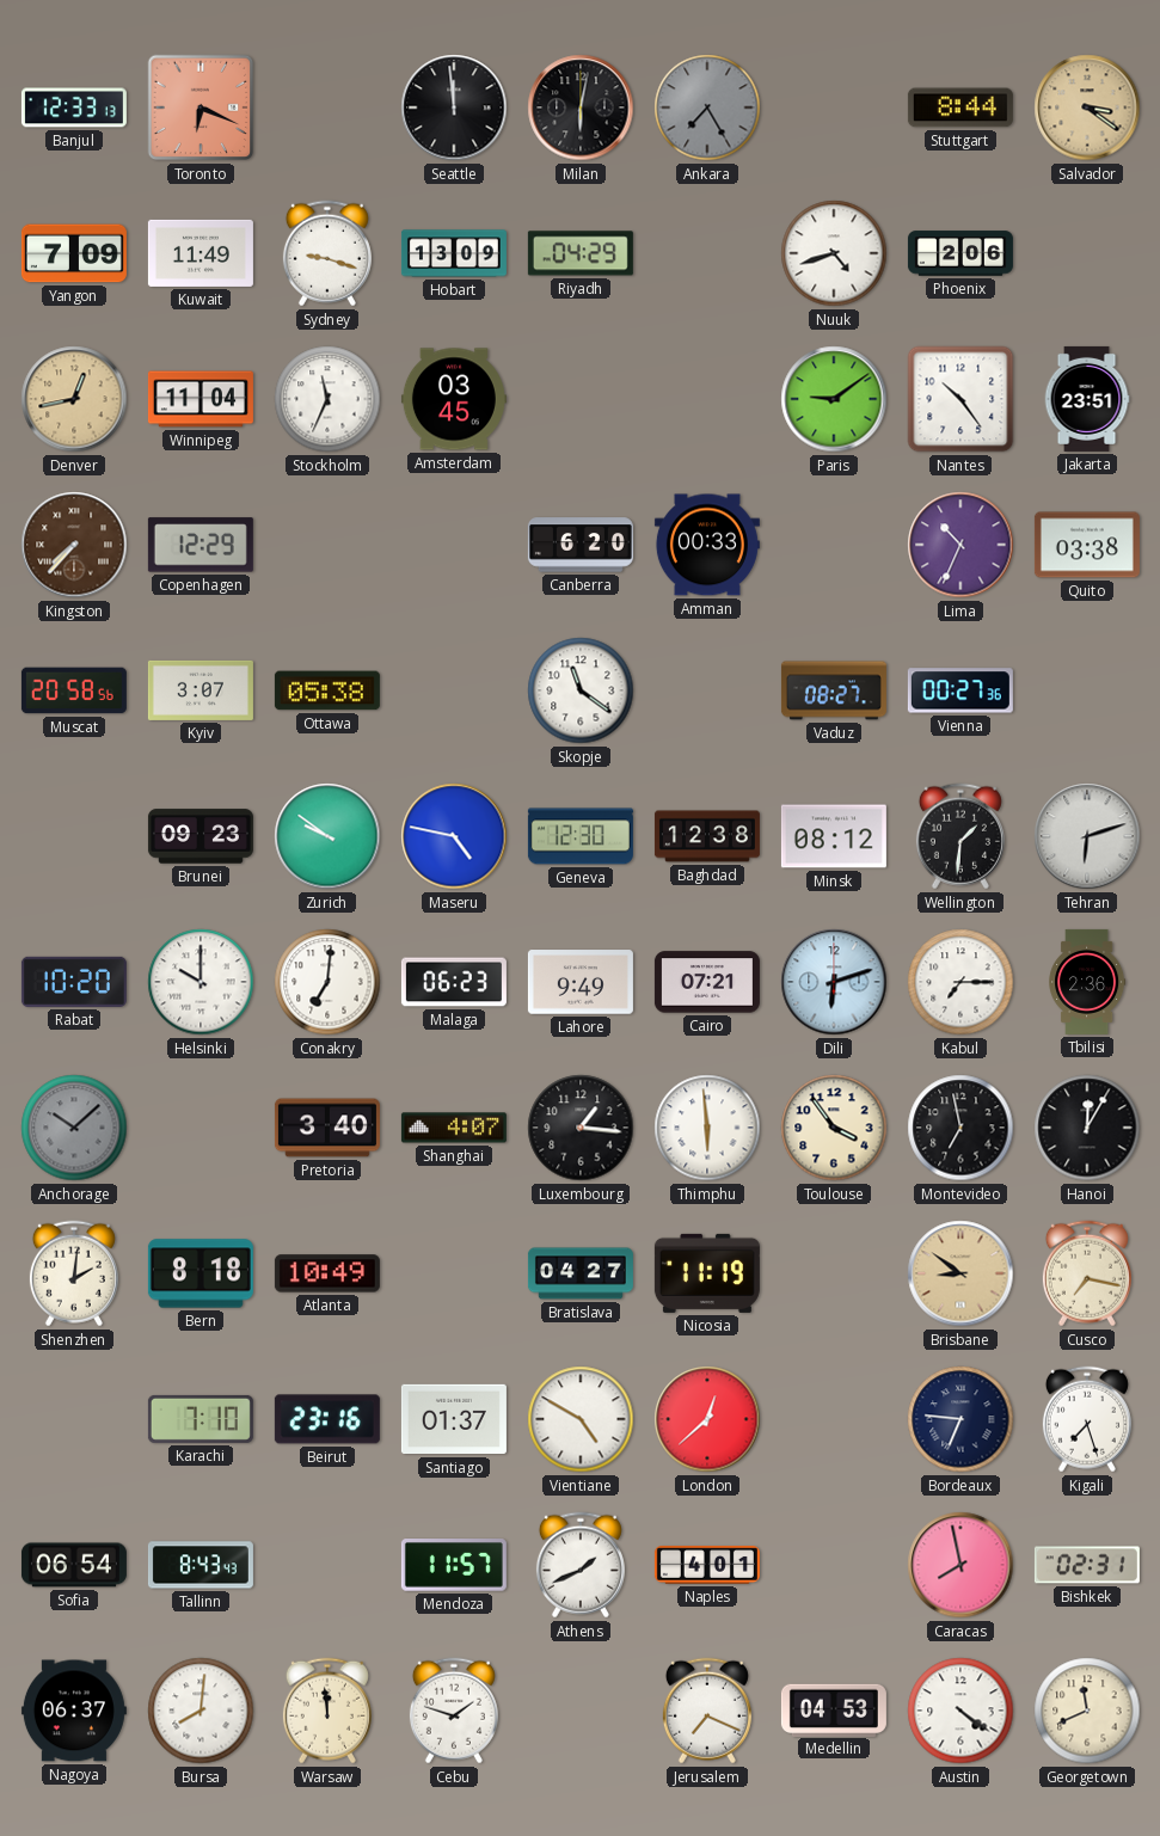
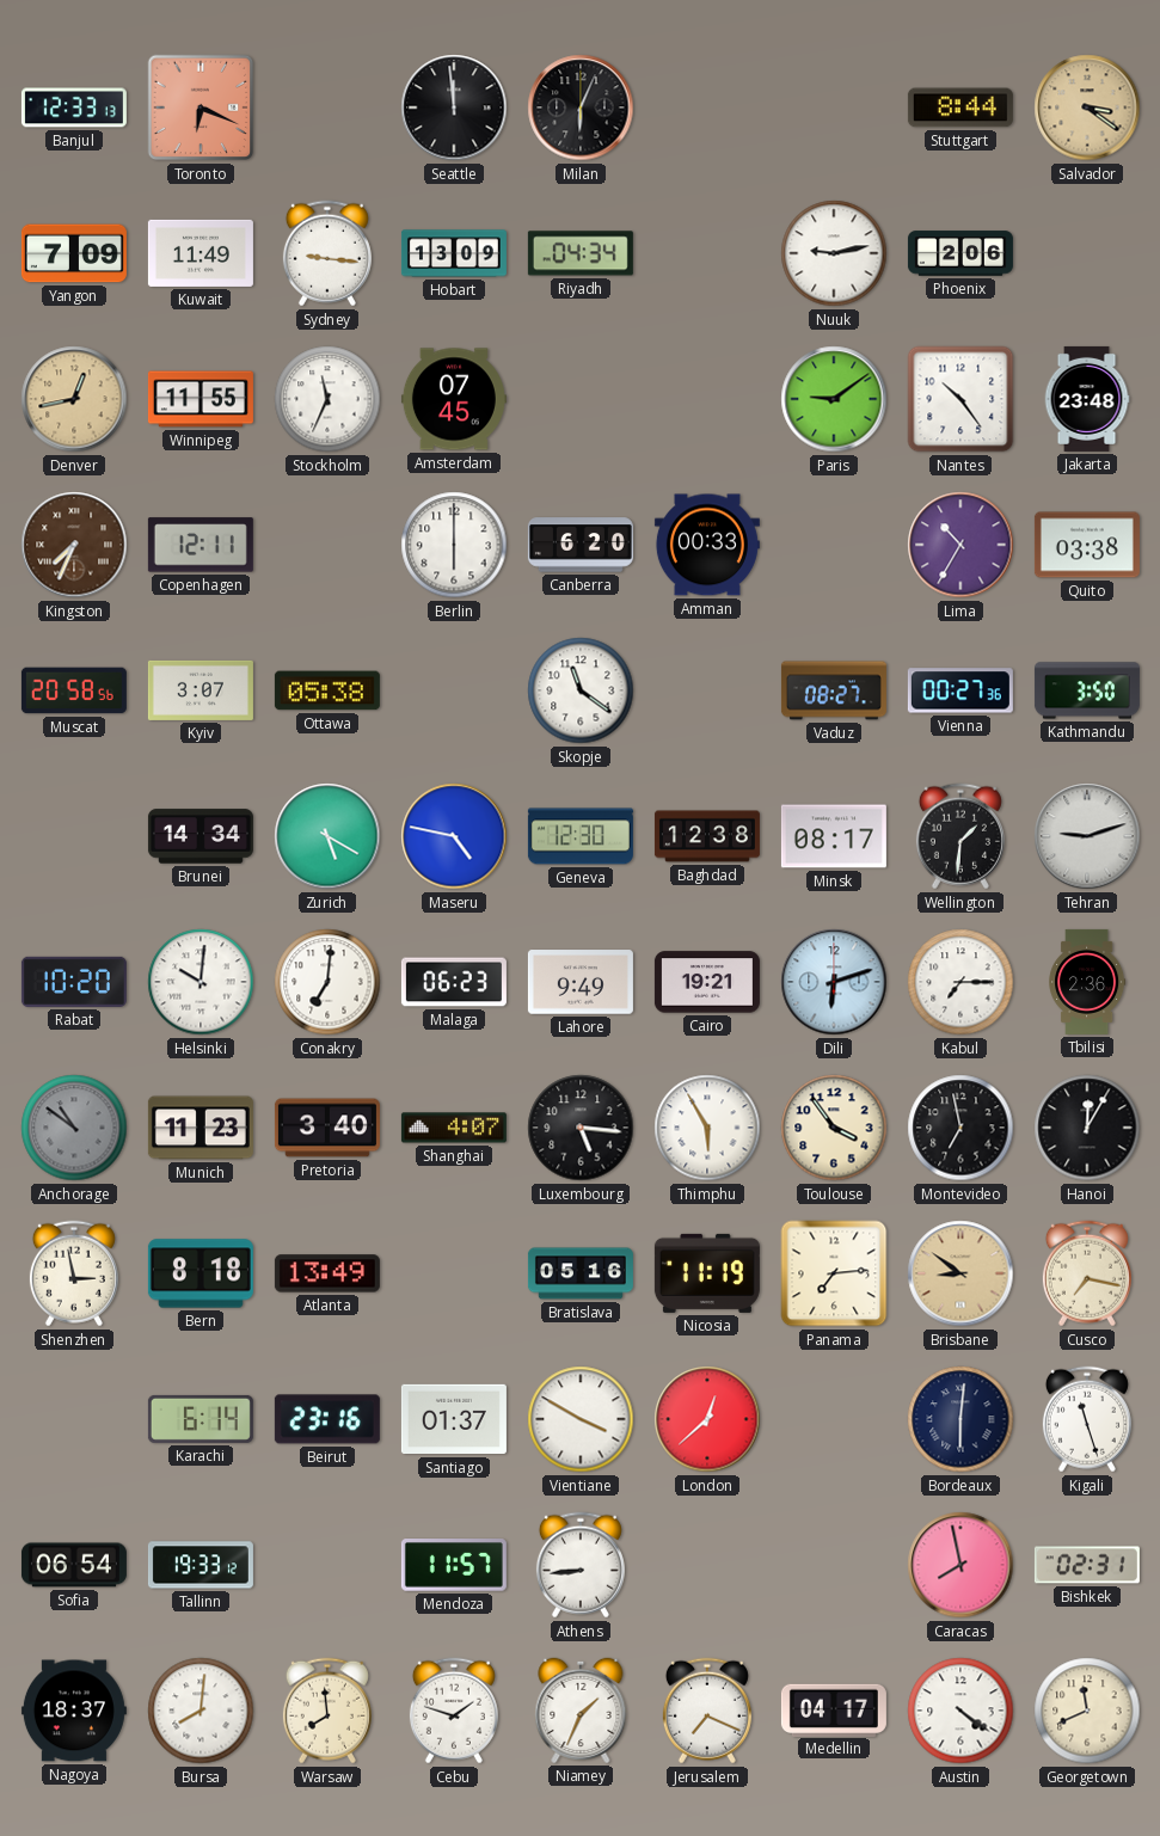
Milan: 6:02 -> 6:04 (581, 108)
Ankara: 7:25 -> none (707, 108)
Sydney: 9:18 -> 9:16 (327, 253)
Riyadh: 04:29 -> 04:34 (581, 253)
Nuuk: 4:42 -> 9:13 (834, 253)
Winnipeg: 11:04 -> 11:55 (201, 399)
Amsterdam: 03:45 -> 07:45 (454, 399)
Jakarta: 23:51 -> 23:48 (1087, 399)
Kingston: 7:37 -> 7:34 (74, 545)
Copenhagen: 12:29 -> 12:11 (201, 545)
Berlin: none -> 6:00 (454, 545)
Lima: 10:34 -> 10:35 (960, 545)
Kathmandu: none -> 3:50 (1087, 690)
Brunei: 09:23 -> 14:34 (201, 836)
Zurich: 9:51 -> 5:20 (327, 836)
Minsk: 08:12 -> 08:17 (834, 836)
Tehran: 6:12 -> 9:12 (1087, 836)
Helsinki: 10:00 -> 10:01 (201, 982)
Cairo: 07:21 -> 19:21 (707, 982)
Anchorage: 10:08 -> 10:51 (74, 1128)
Munich: none -> 11:23 (201, 1128)
Luxembourg: 1:16 -> 5:16 (581, 1128)
Thimphu: 5:59 -> 5:55 (707, 1128)
Shenzhen: 2:01 -> 2:58 (74, 1273)
Atlanta: 10:49 -> 13:49 (327, 1273)
Bratislava: 04:27 -> 05:16 (581, 1273)
Panama: none -> 7:14 (834, 1273)
Karachi: 7:10 -> 6:14 (201, 1419)
Vientiane: 4:50 -> 3:50 (581, 1419)
Bordeaux: 6:46 -> 6:01 (960, 1419)
Kigali: 7:27 -> 11:27 (1087, 1419)
Tallinn: 8:43 -> 19:33 (201, 1565)
Athens: 1:41 -> 8:44 (581, 1565)
Naples: 4:01 -> none (707, 1565)
Nagoya: 06:37 -> 18:37 (74, 1711)
Warsaw: 11:59 -> 7:59 (327, 1711)
Niamey: none -> 1:34 (581, 1711)
Medellin: 04:53 -> 04:17 (834, 1709)
